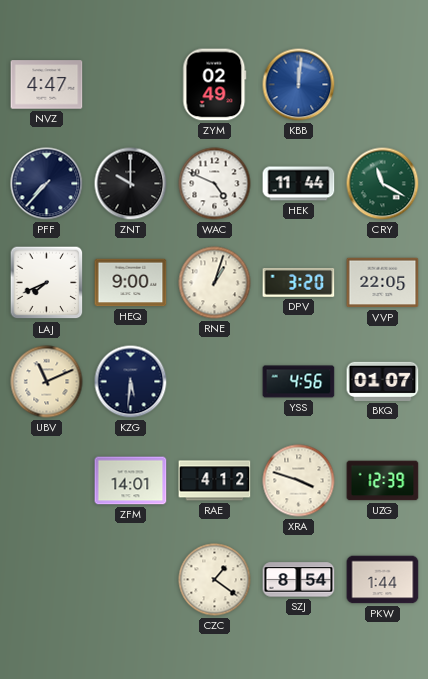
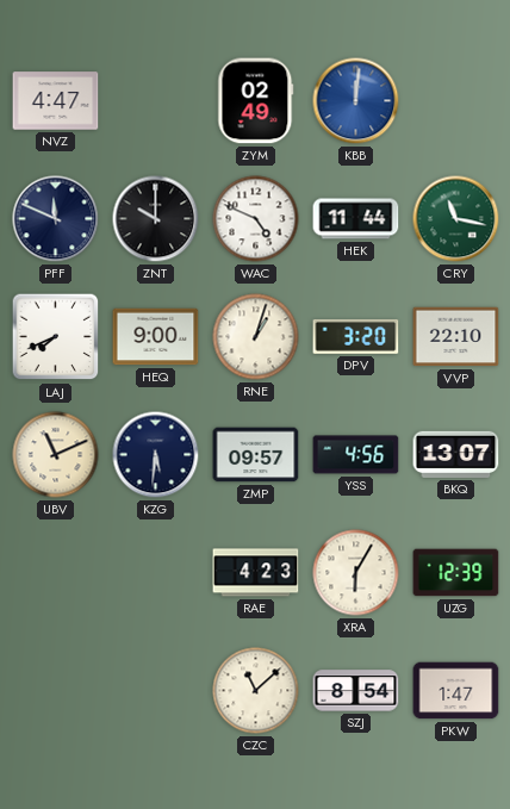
PFF: 7:37 -> 11:49 (56, 219)
CRY: 11:20 -> 11:17 (456, 219)
VVP: 22:05 -> 22:10 (456, 337)
ZMP: none -> 09:57 (256, 455)
BKQ: 01:07 -> 13:07 (456, 454)
ZFM: 14:01 -> none (131, 481)
RAE: 4:12 -> 4:23 (256, 573)
XRA: 3:48 -> 6:05 (356, 573)
CZC: 1:21 -> 11:08 (256, 691)
PKW: 1:44 -> 1:47 (456, 691)
